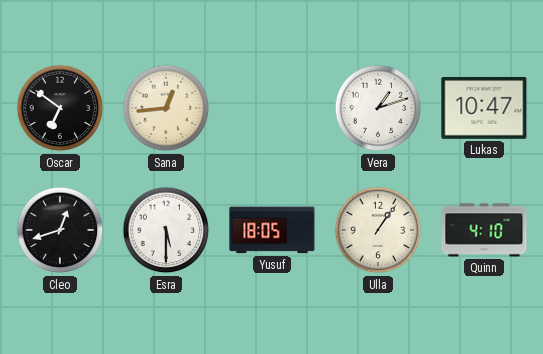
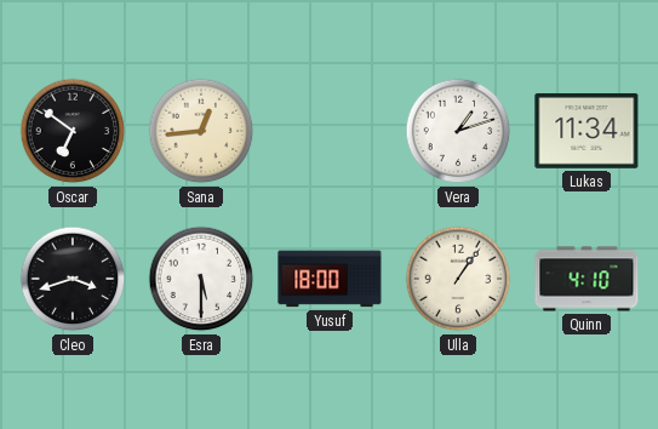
Lukas: 10:47 -> 11:34 (587, 131)
Cleo: 12:42 -> 3:42 (73, 279)
Yusuf: 18:05 -> 18:00 (330, 279)
